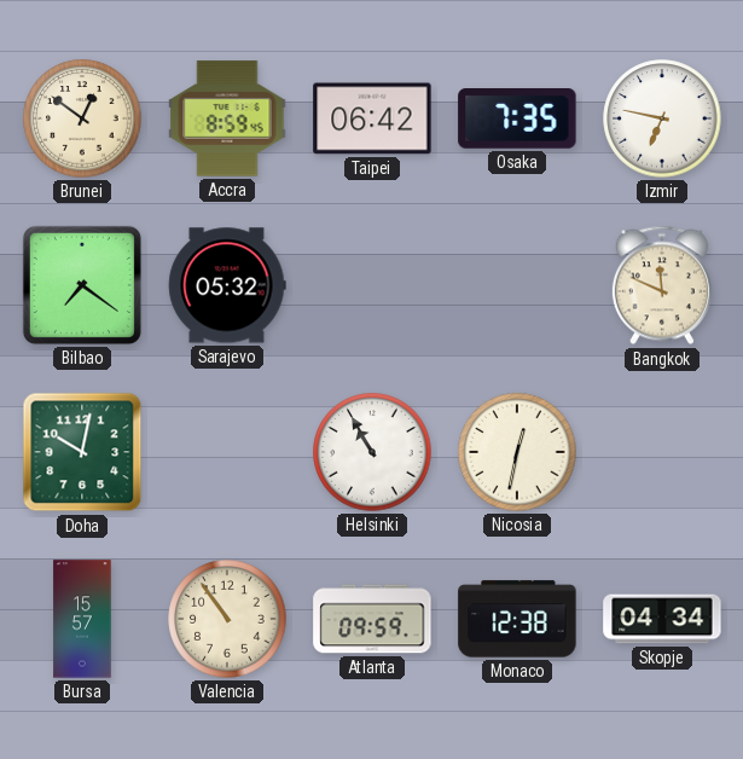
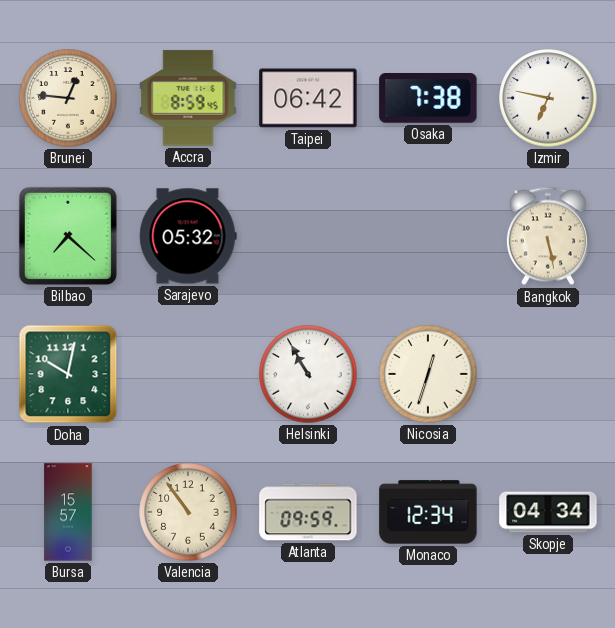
Brunei: 12:51 -> 12:46 (68, 98)
Osaka: 7:35 -> 7:38 (428, 99)
Bilbao: 7:21 -> 7:22 (68, 236)
Bangkok: 11:49 -> 5:28 (548, 236)
Nicosia: 12:32 -> 12:33 (428, 374)
Monaco: 12:38 -> 12:34 (428, 512)
